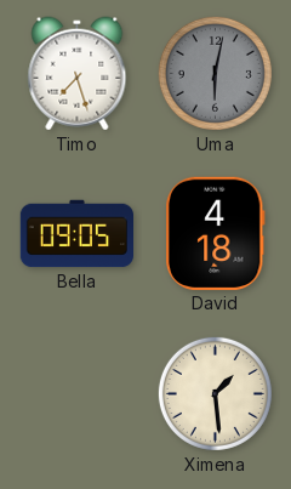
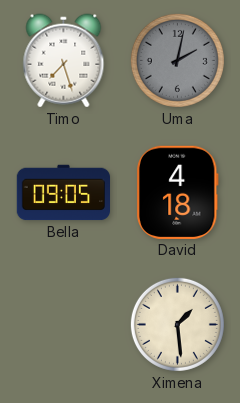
Uma: 6:02 -> 2:02 (177, 60)
